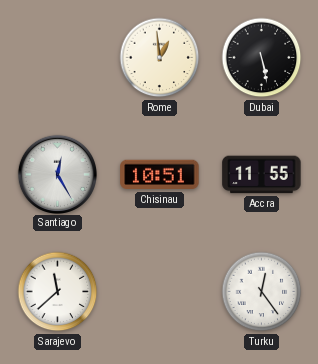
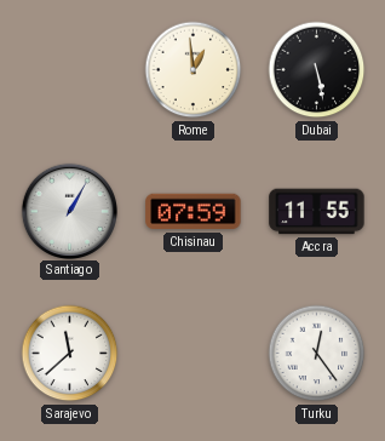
Santiago: 12:25 -> 1:05 (69, 211)
Chisinau: 10:51 -> 07:59 (194, 212)
